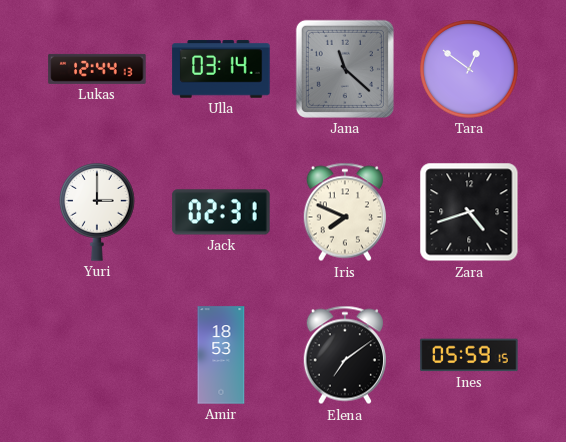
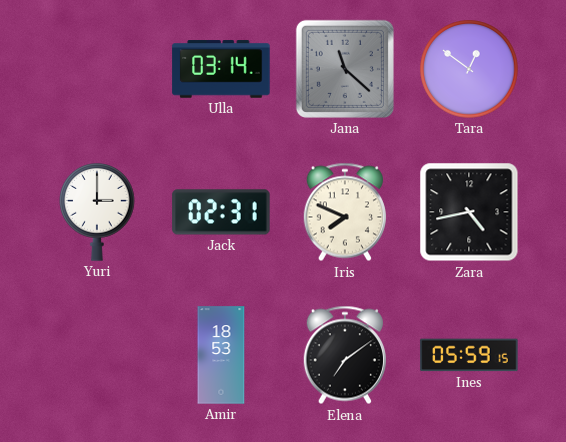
Lukas: 12:44 -> none (97, 69)
Zara: 4:42 -> 4:43 (469, 212)
